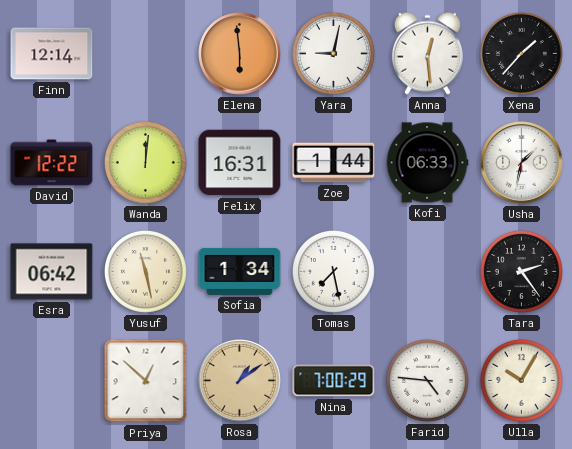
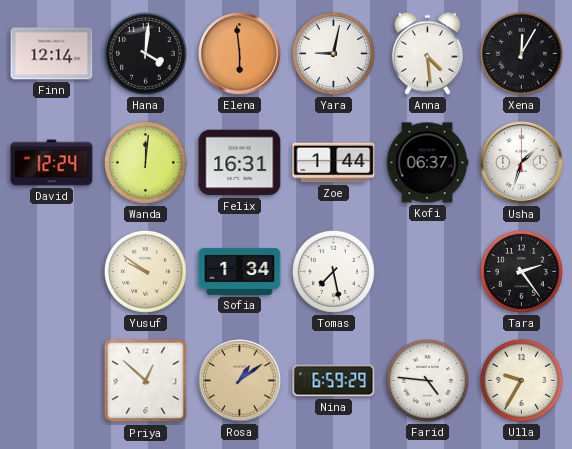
Hana: none -> 4:01 (145, 53)
Anna: 12:29 -> 4:29 (427, 53)
Xena: 1:37 -> 12:05 (521, 53)
David: 12:22 -> 12:24 (52, 163)
Kofi: 06:33 -> 06:37 (427, 163)
Usha: 1:32 -> 1:33 (522, 163)
Esra: 06:42 -> none (52, 272)
Yusuf: 11:28 -> 9:51 (145, 271)
Nina: 7:00 -> 6:59 (334, 381)
Ulla: 10:05 -> 9:35 (521, 380)
